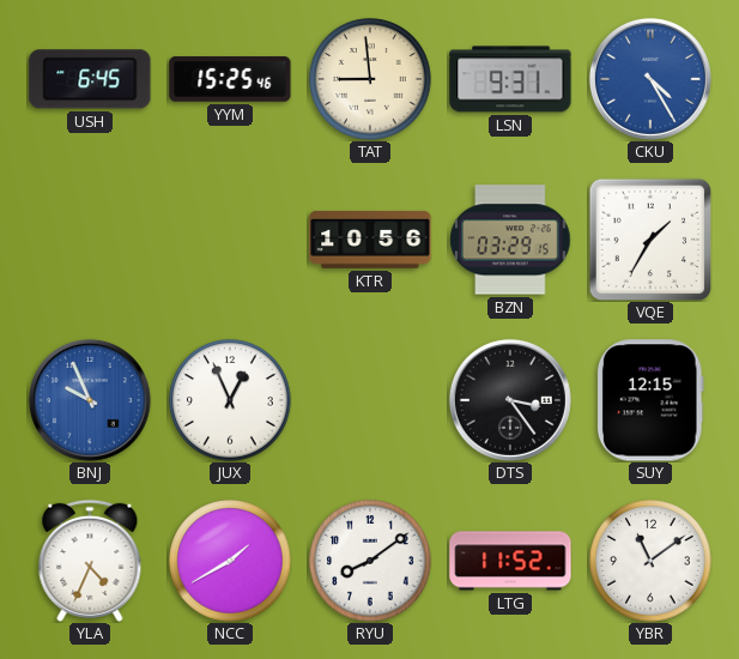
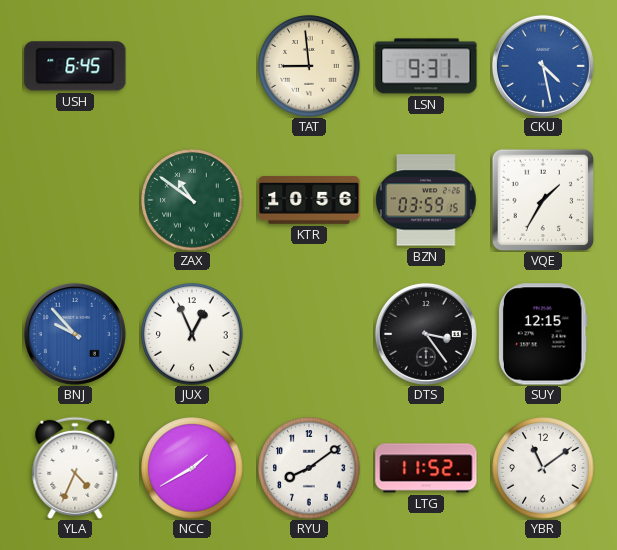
YYM: 15:25 -> none (230, 79)
CKU: 4:25 -> 4:28 (543, 66)
ZAX: none -> 10:51 (192, 200)
BZN: 03:29 -> 03:59 (426, 200)
BNJ: 9:56 -> 9:53 (75, 334)
